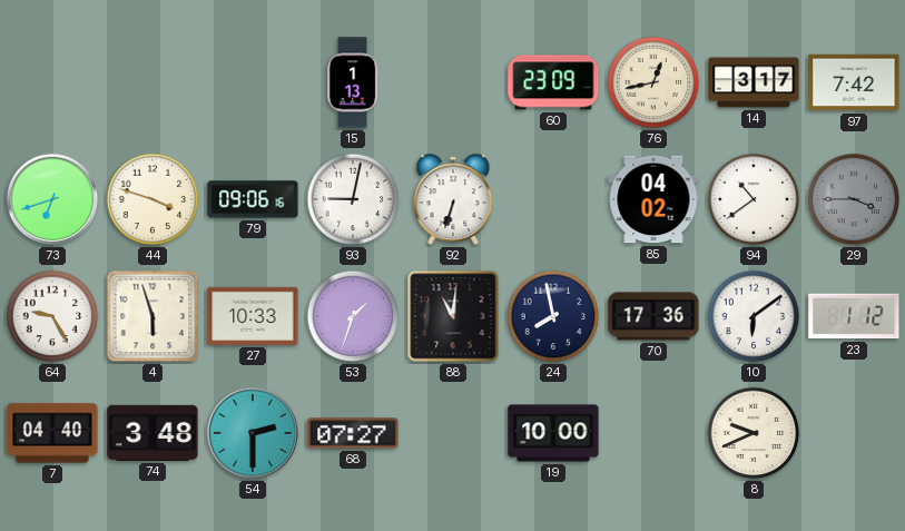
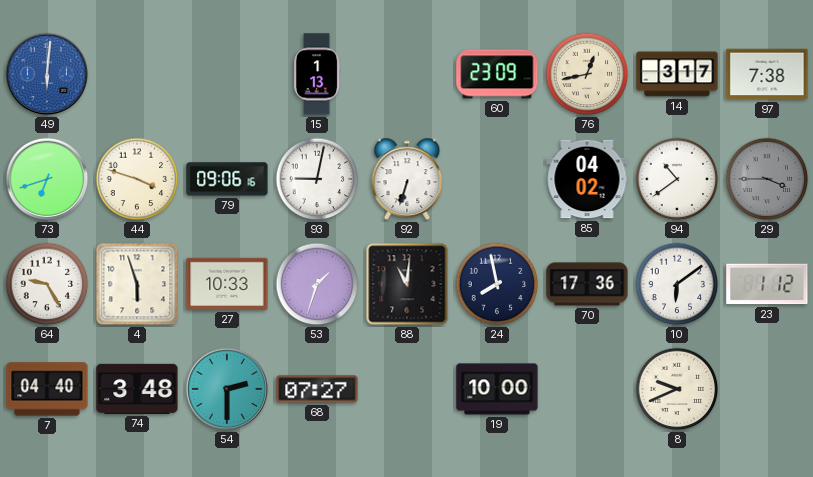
49: none -> 6:01 (47, 74)
97: 7:42 -> 7:38 (767, 74)
